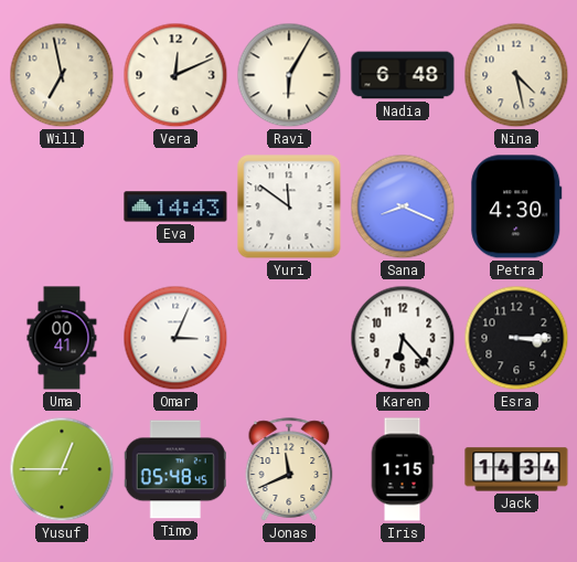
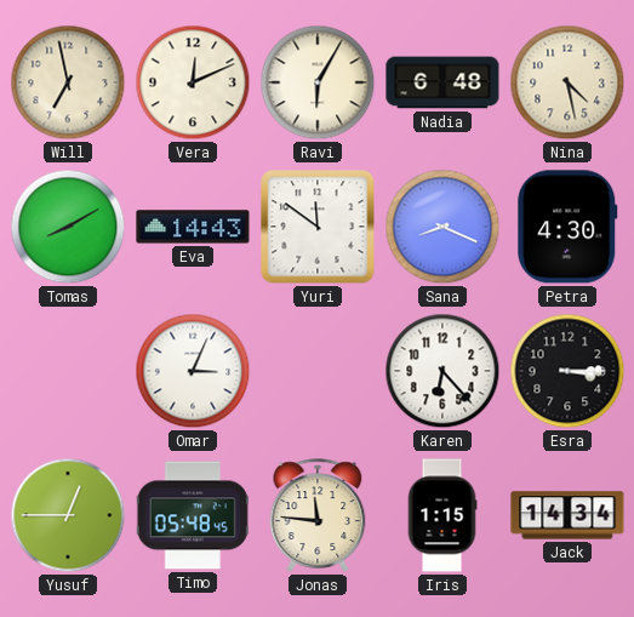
Tomas: none -> 8:10 (68, 227)
Uma: 00:41 -> none (62, 338)
Jonas: 11:41 -> 11:46 (318, 515)
